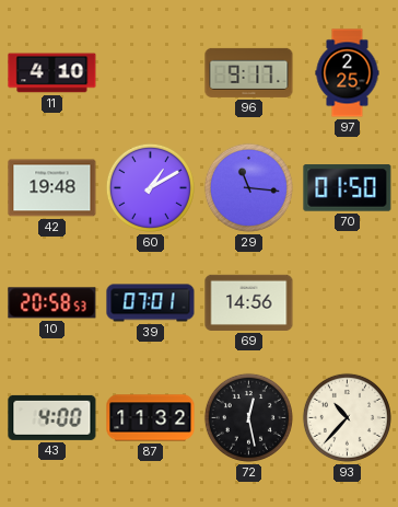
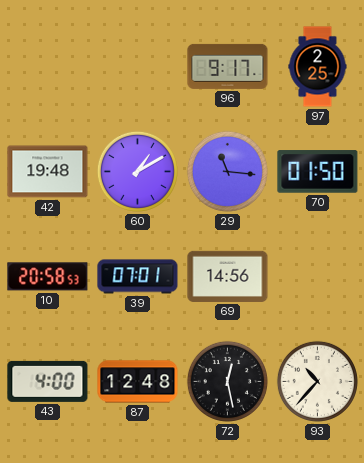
11: 4:10 -> none (52, 73)
87: 11:32 -> 12:48 (138, 382)
